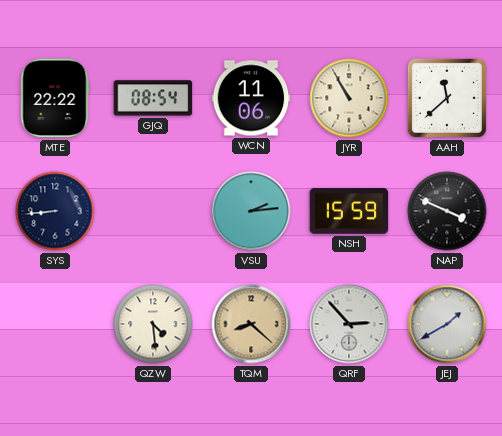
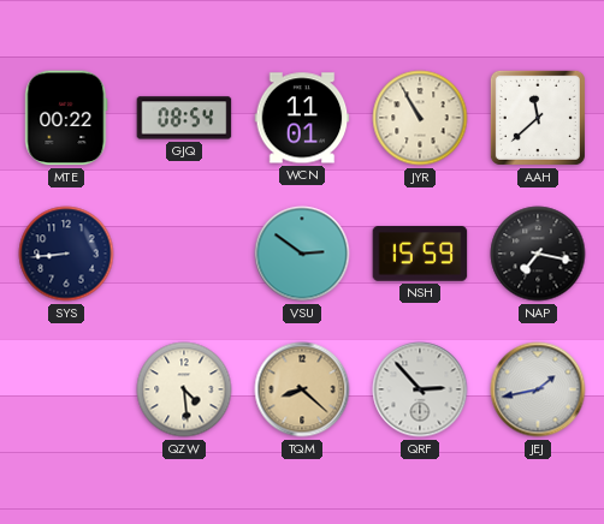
MTE: 22:22 -> 00:22 (66, 118)
WCN: 11:06 -> 11:01 (302, 118)
VSU: 2:14 -> 2:51 (302, 254)
NAP: 3:49 -> 7:17 (538, 254)
JEJ: 1:40 -> 1:43 (538, 389)
